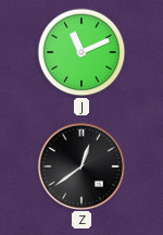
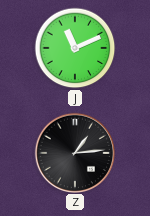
Z: 12:39 -> 1:14 (74, 152)
